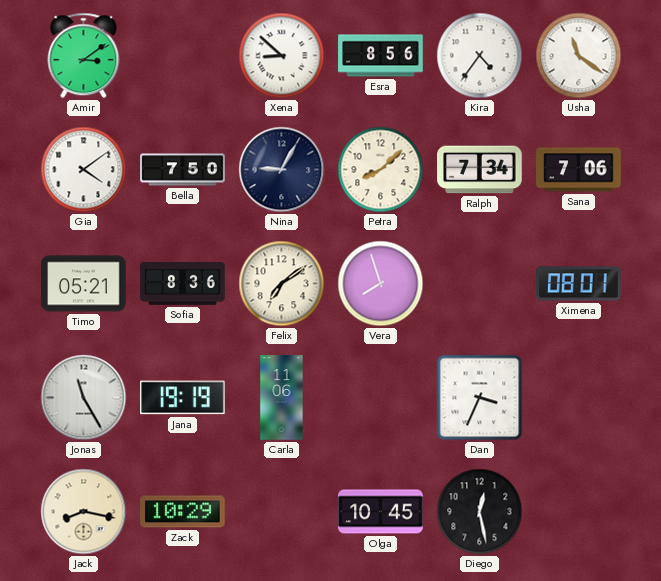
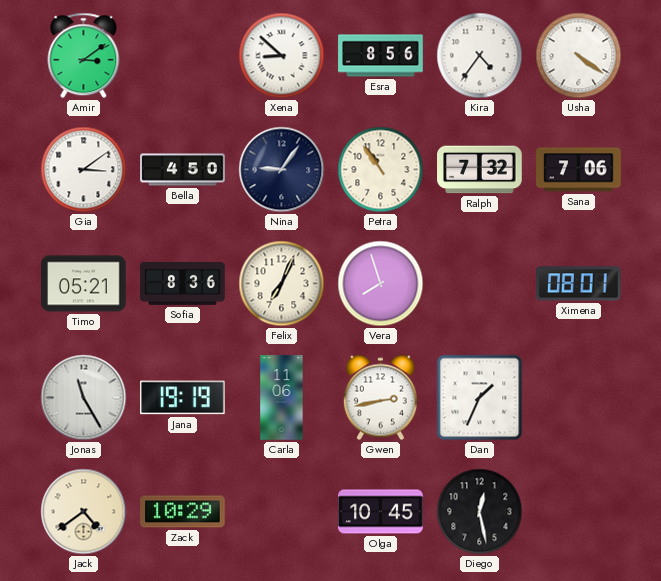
Usha: 11:21 -> 4:21 (579, 56)
Gia: 4:09 -> 3:09 (84, 170)
Bella: 7:50 -> 4:50 (183, 170)
Nina: 9:05 -> 9:06 (282, 170)
Petra: 8:08 -> 10:54 (381, 170)
Ralph: 7:34 -> 7:32 (480, 170)
Felix: 7:09 -> 7:04 (282, 284)
Gwen: none -> 2:43 (380, 398)
Dan: 3:34 -> 1:34 (480, 398)
Jack: 8:17 -> 4:39 (84, 512)
